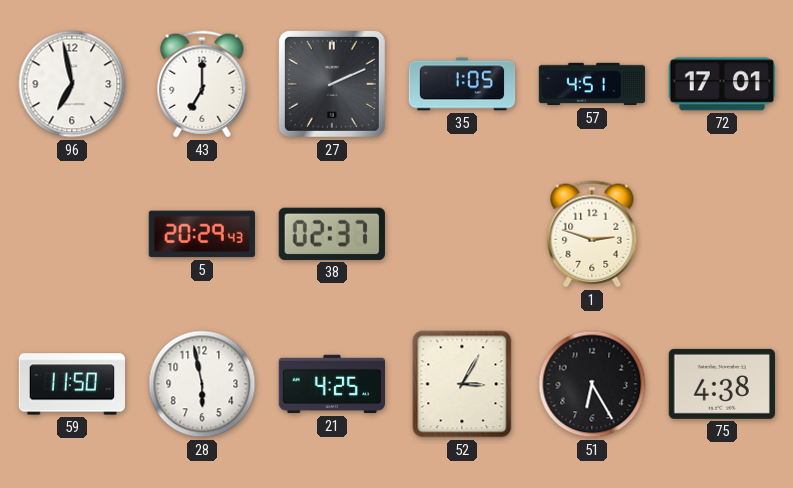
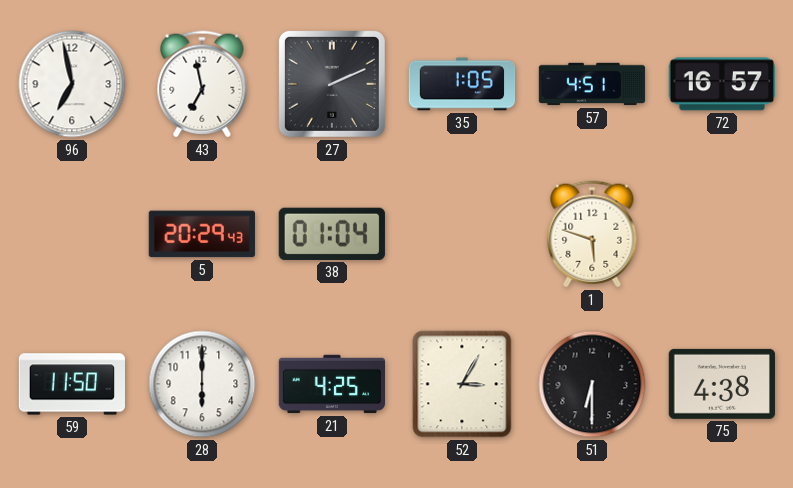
43: 7:00 -> 6:58 (202, 84)
72: 17:01 -> 16:57 (722, 84)
38: 02:37 -> 01:04 (332, 234)
1: 2:48 -> 5:48 (592, 234)
28: 5:58 -> 6:00 (202, 384)
51: 6:25 -> 6:30 (592, 384)
